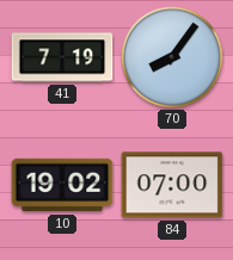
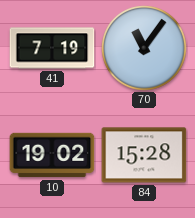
70: 8:06 -> 11:06 (144, 48)
84: 07:00 -> 15:28 (144, 155)
